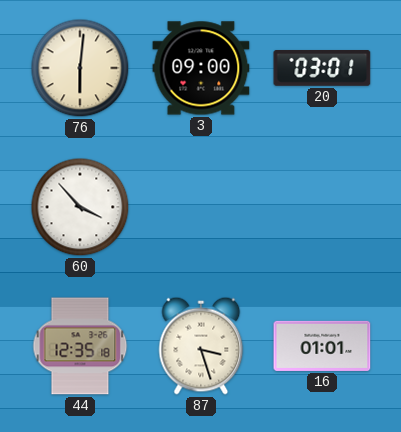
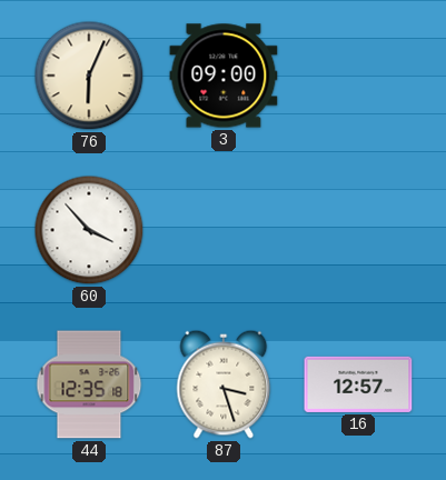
76: 6:01 -> 6:04 (89, 76)
20: 03:01 -> none (322, 69)
16: 01:01 -> 12:57 (358, 384)
